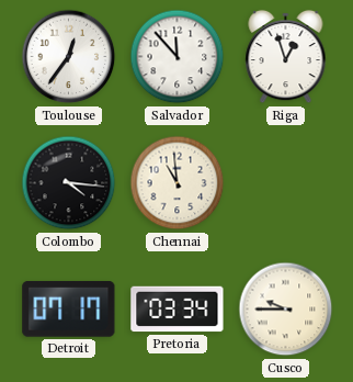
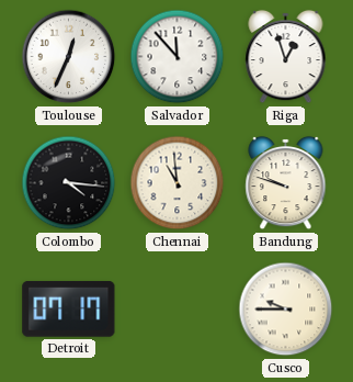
Toulouse: 12:36 -> 12:34 (69, 57)
Bandung: none -> 9:48 (286, 183)
Pretoria: 03:34 -> none (178, 310)
